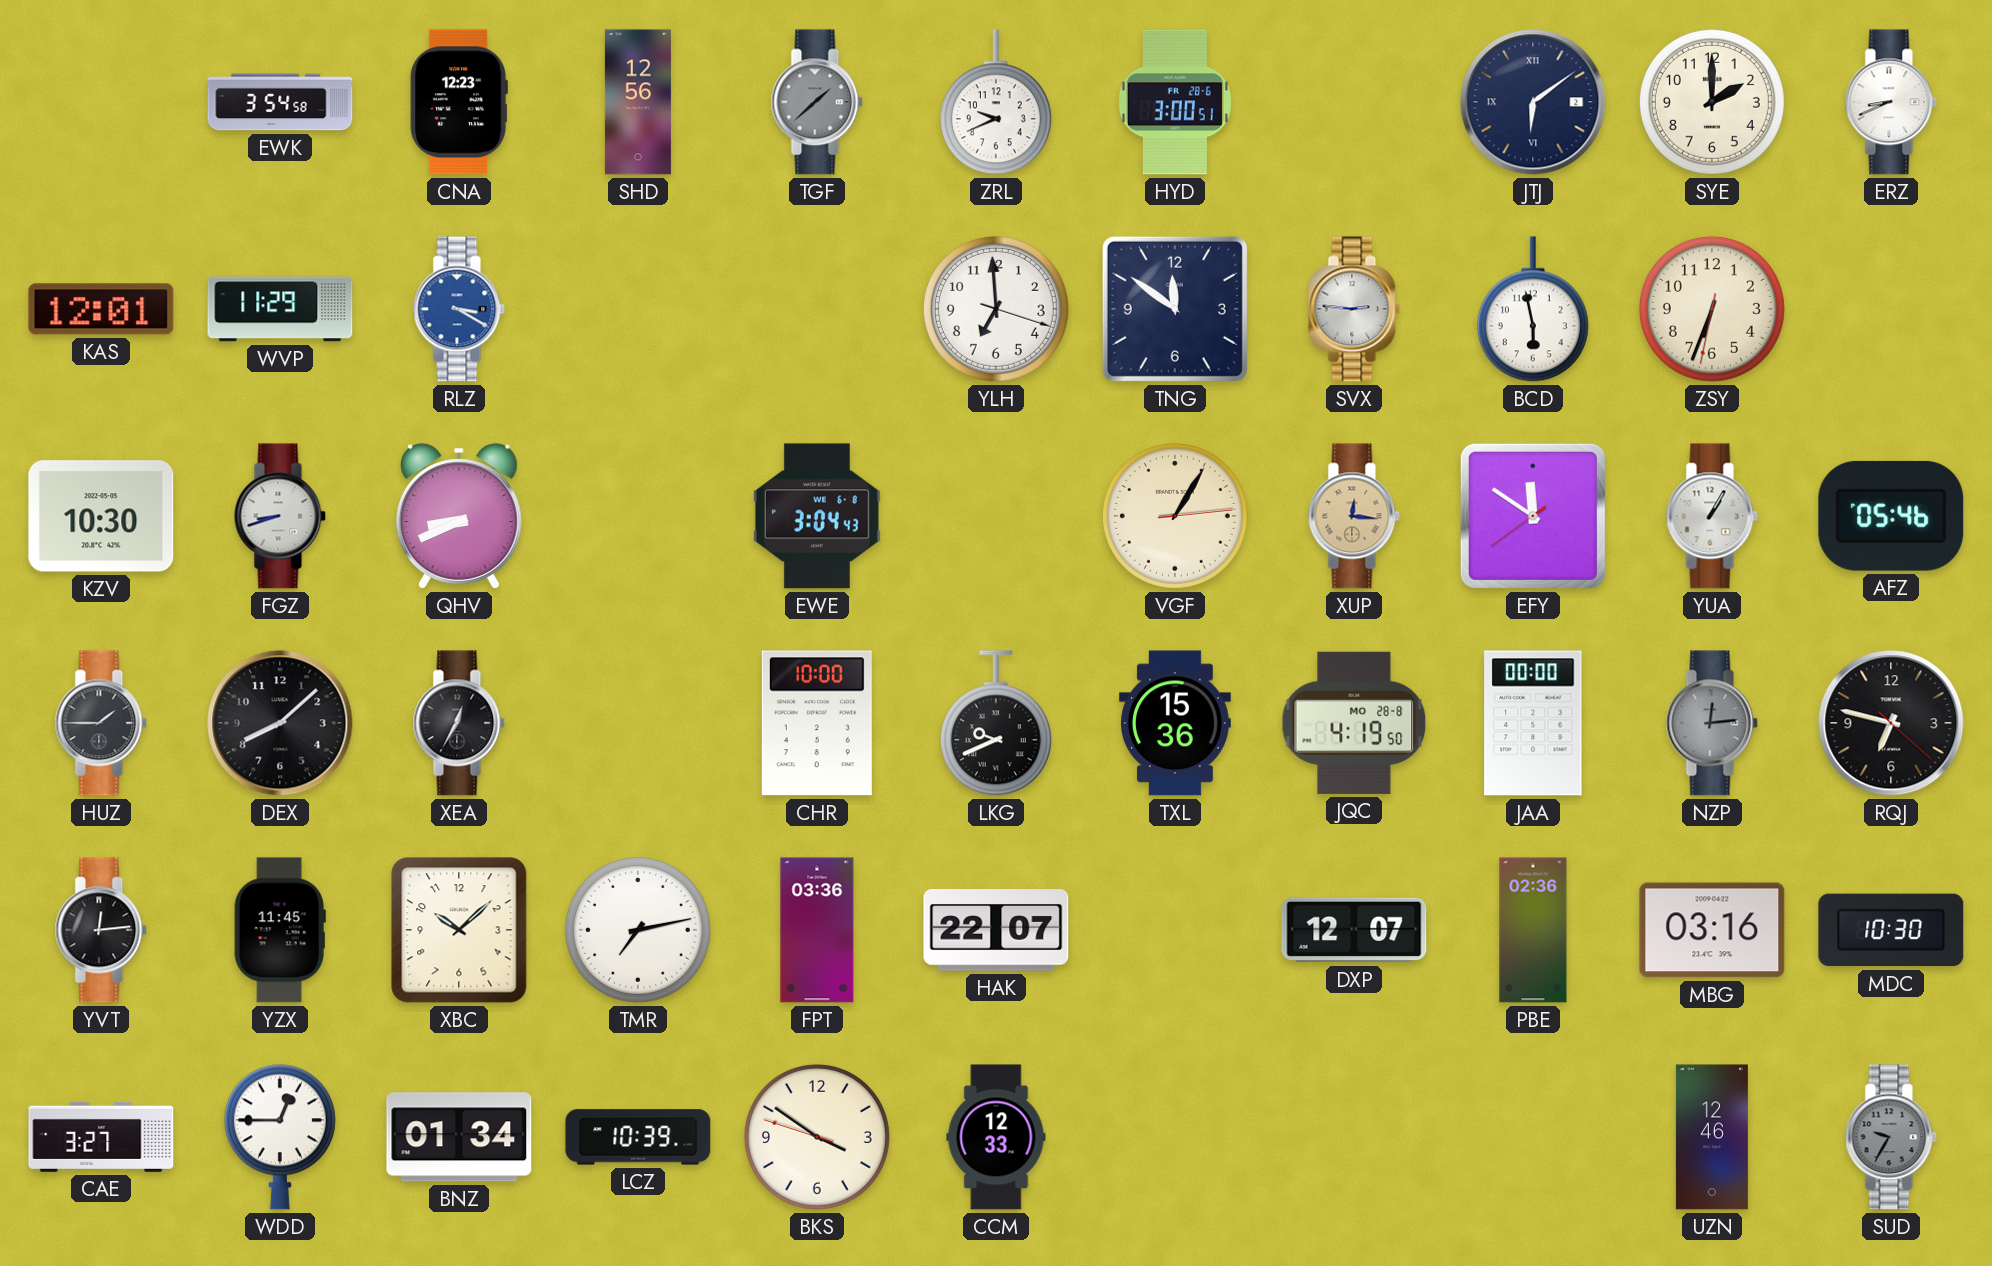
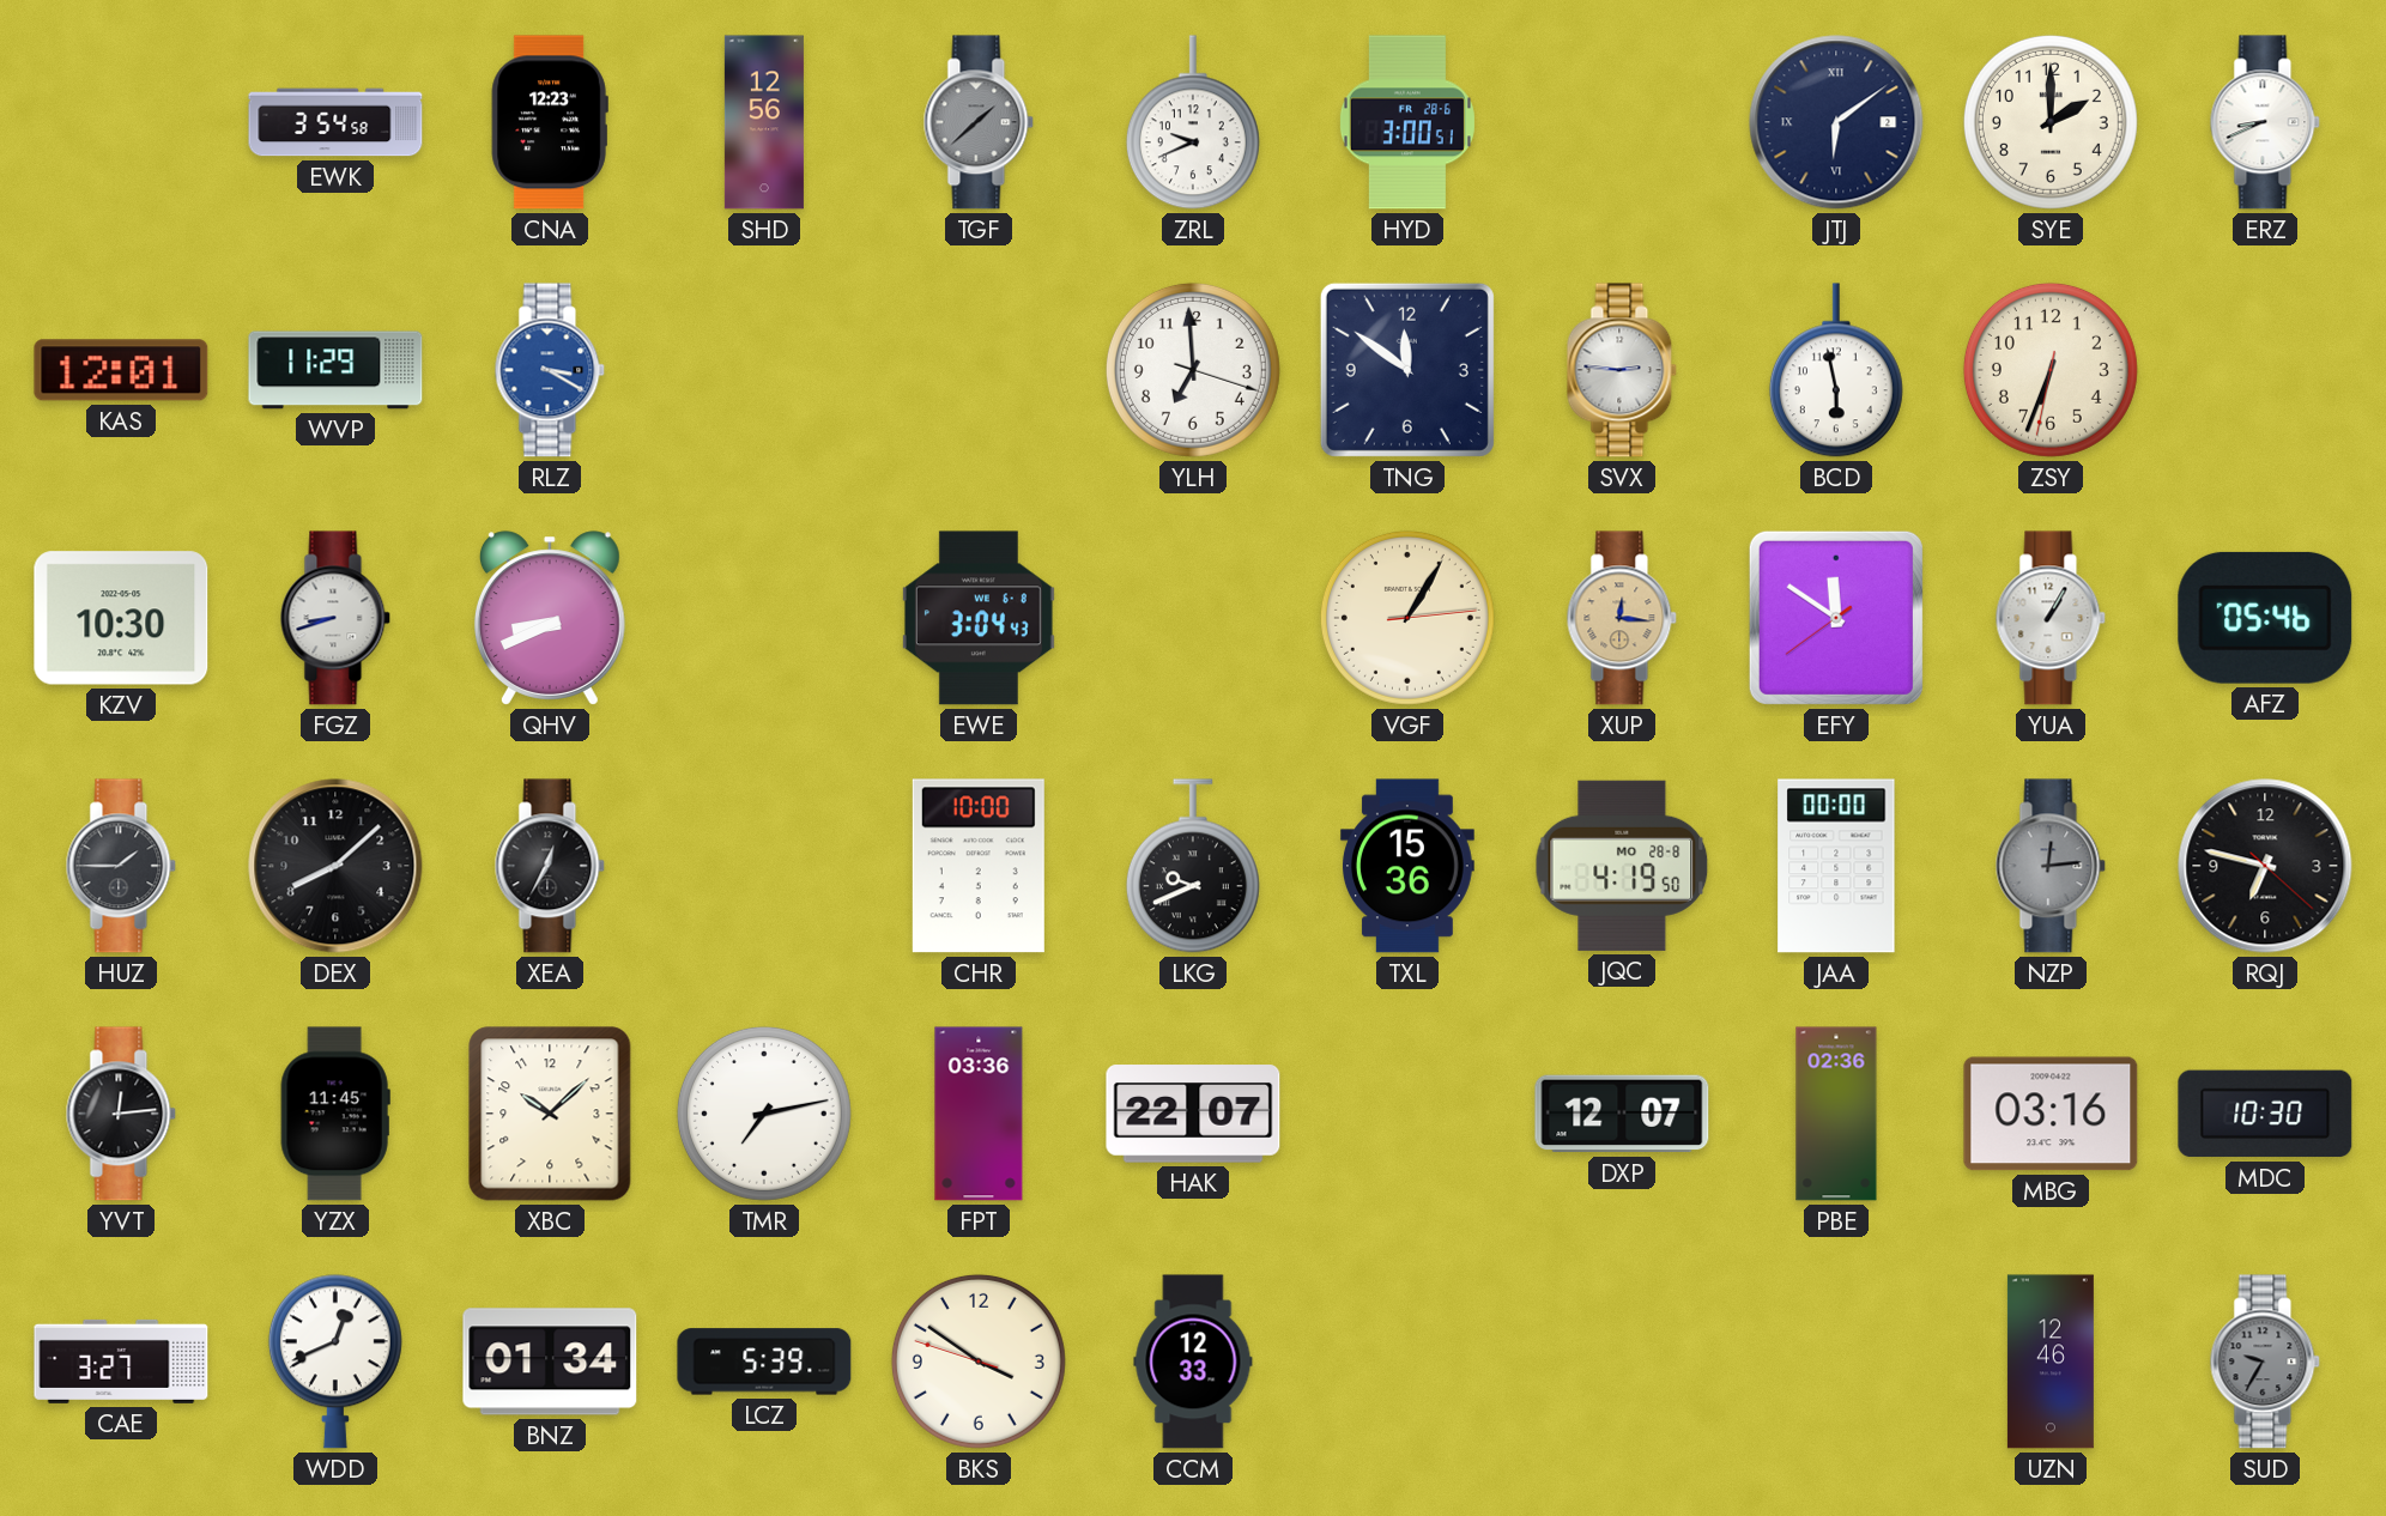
WDD: 12:45 -> 12:41 (335, 1362)
LCZ: 10:39 -> 5:39 (764, 1362)
